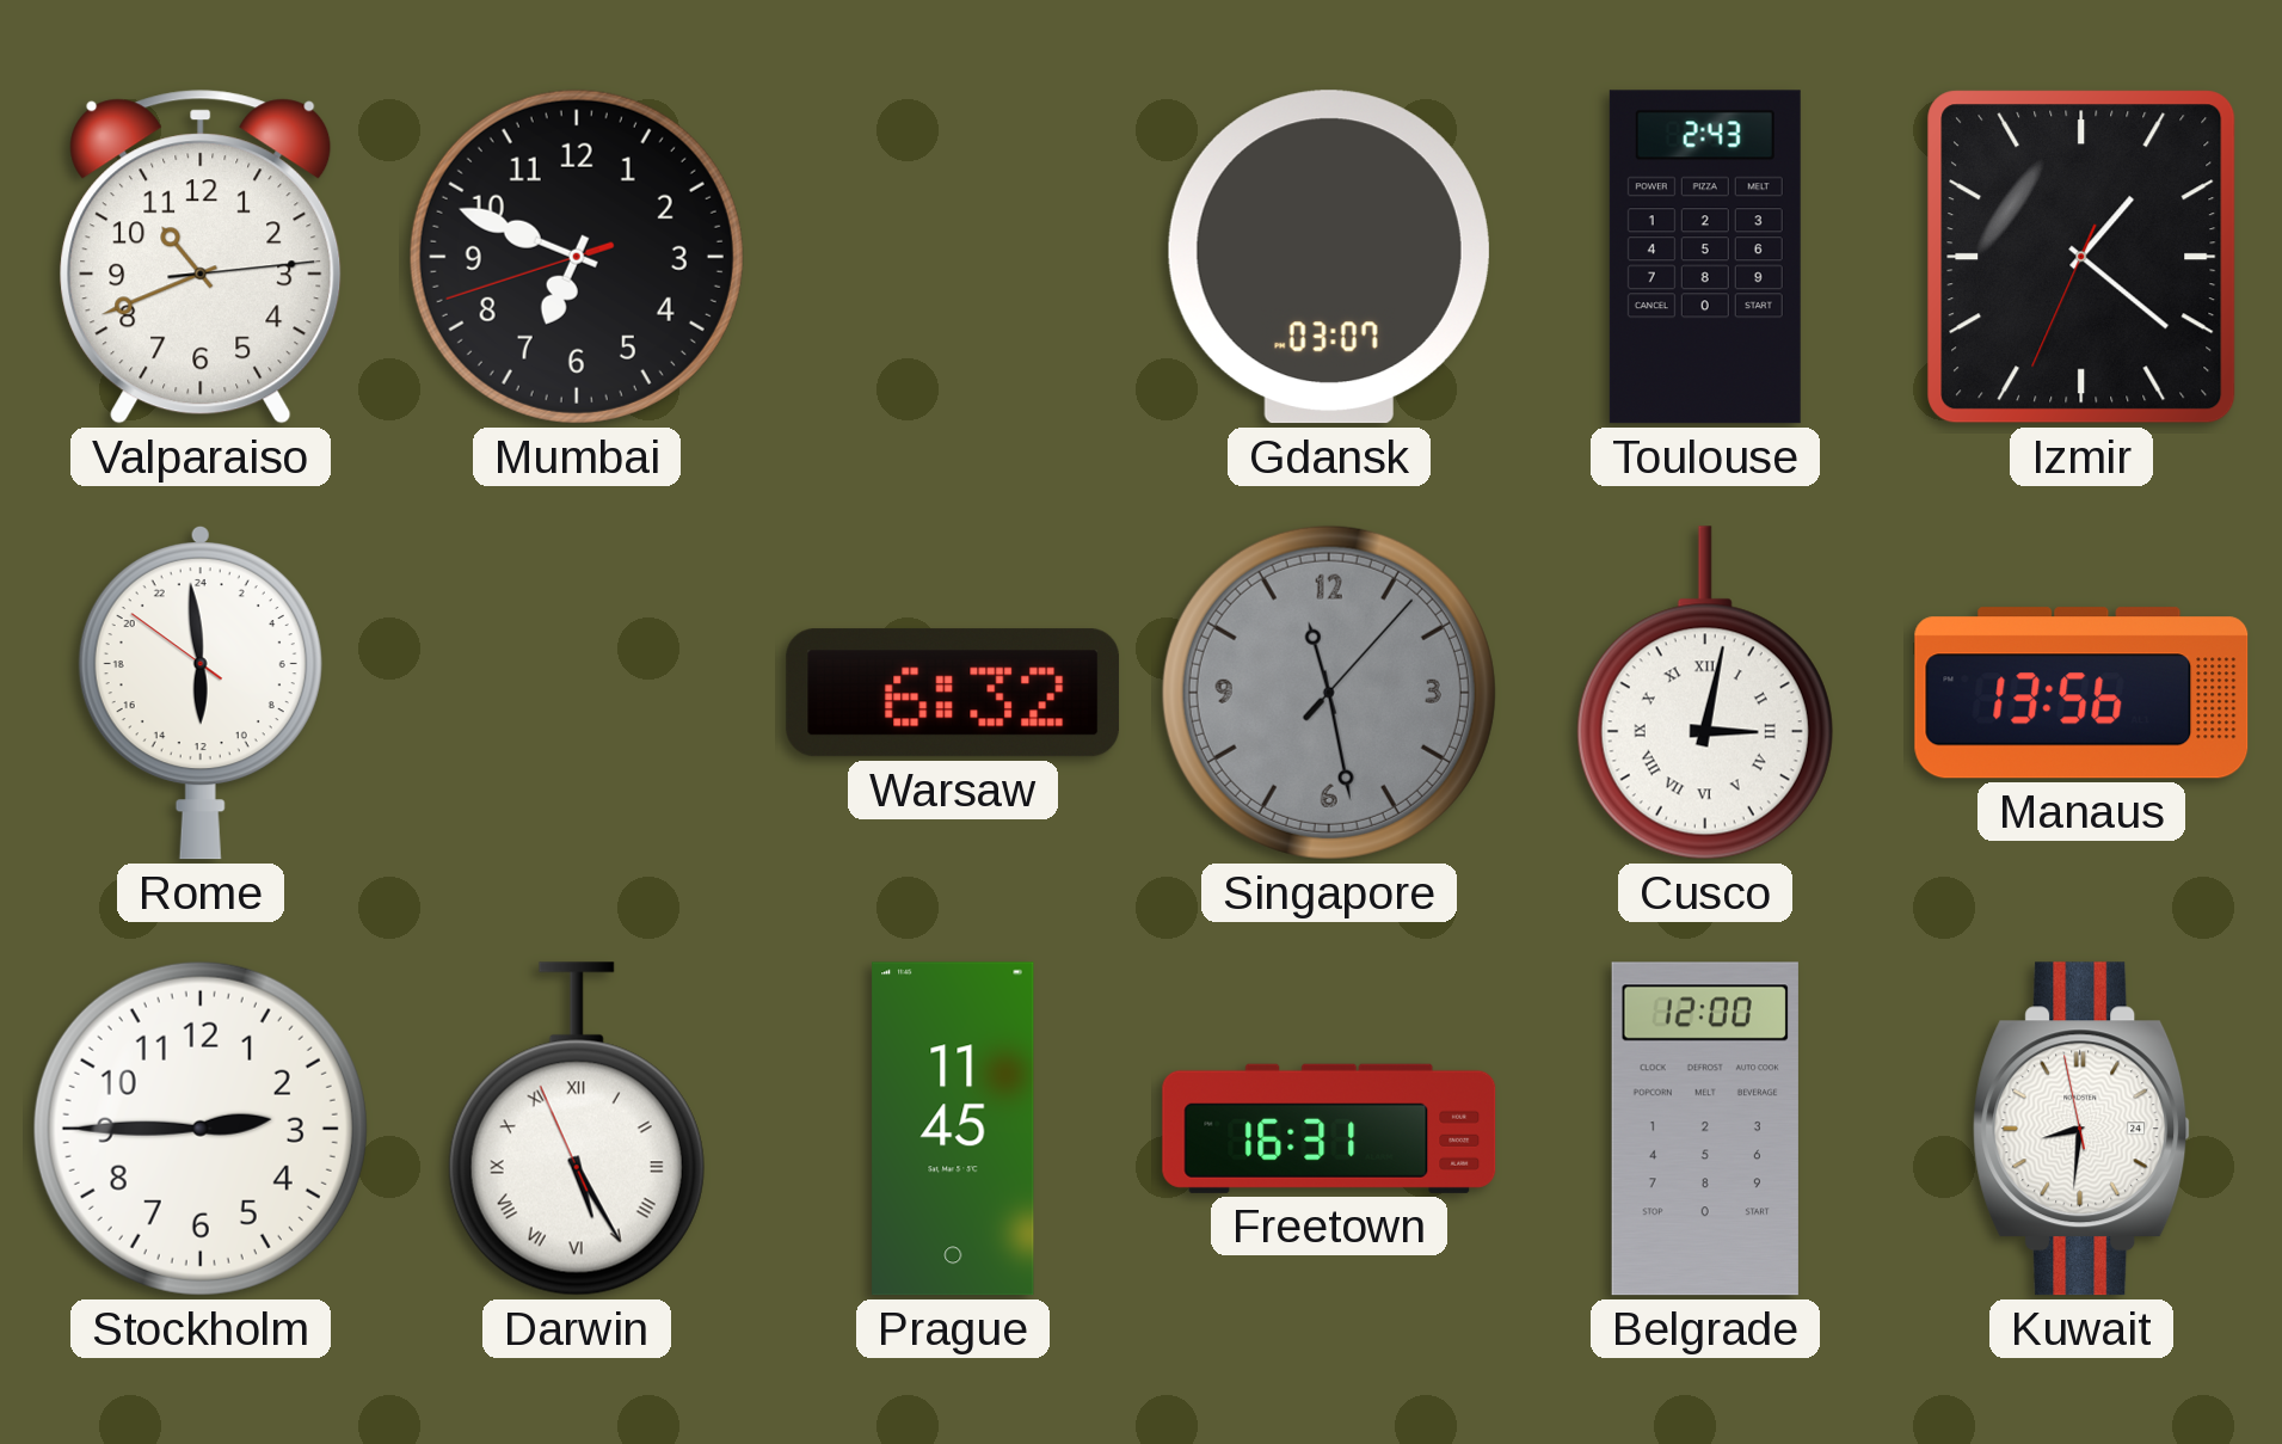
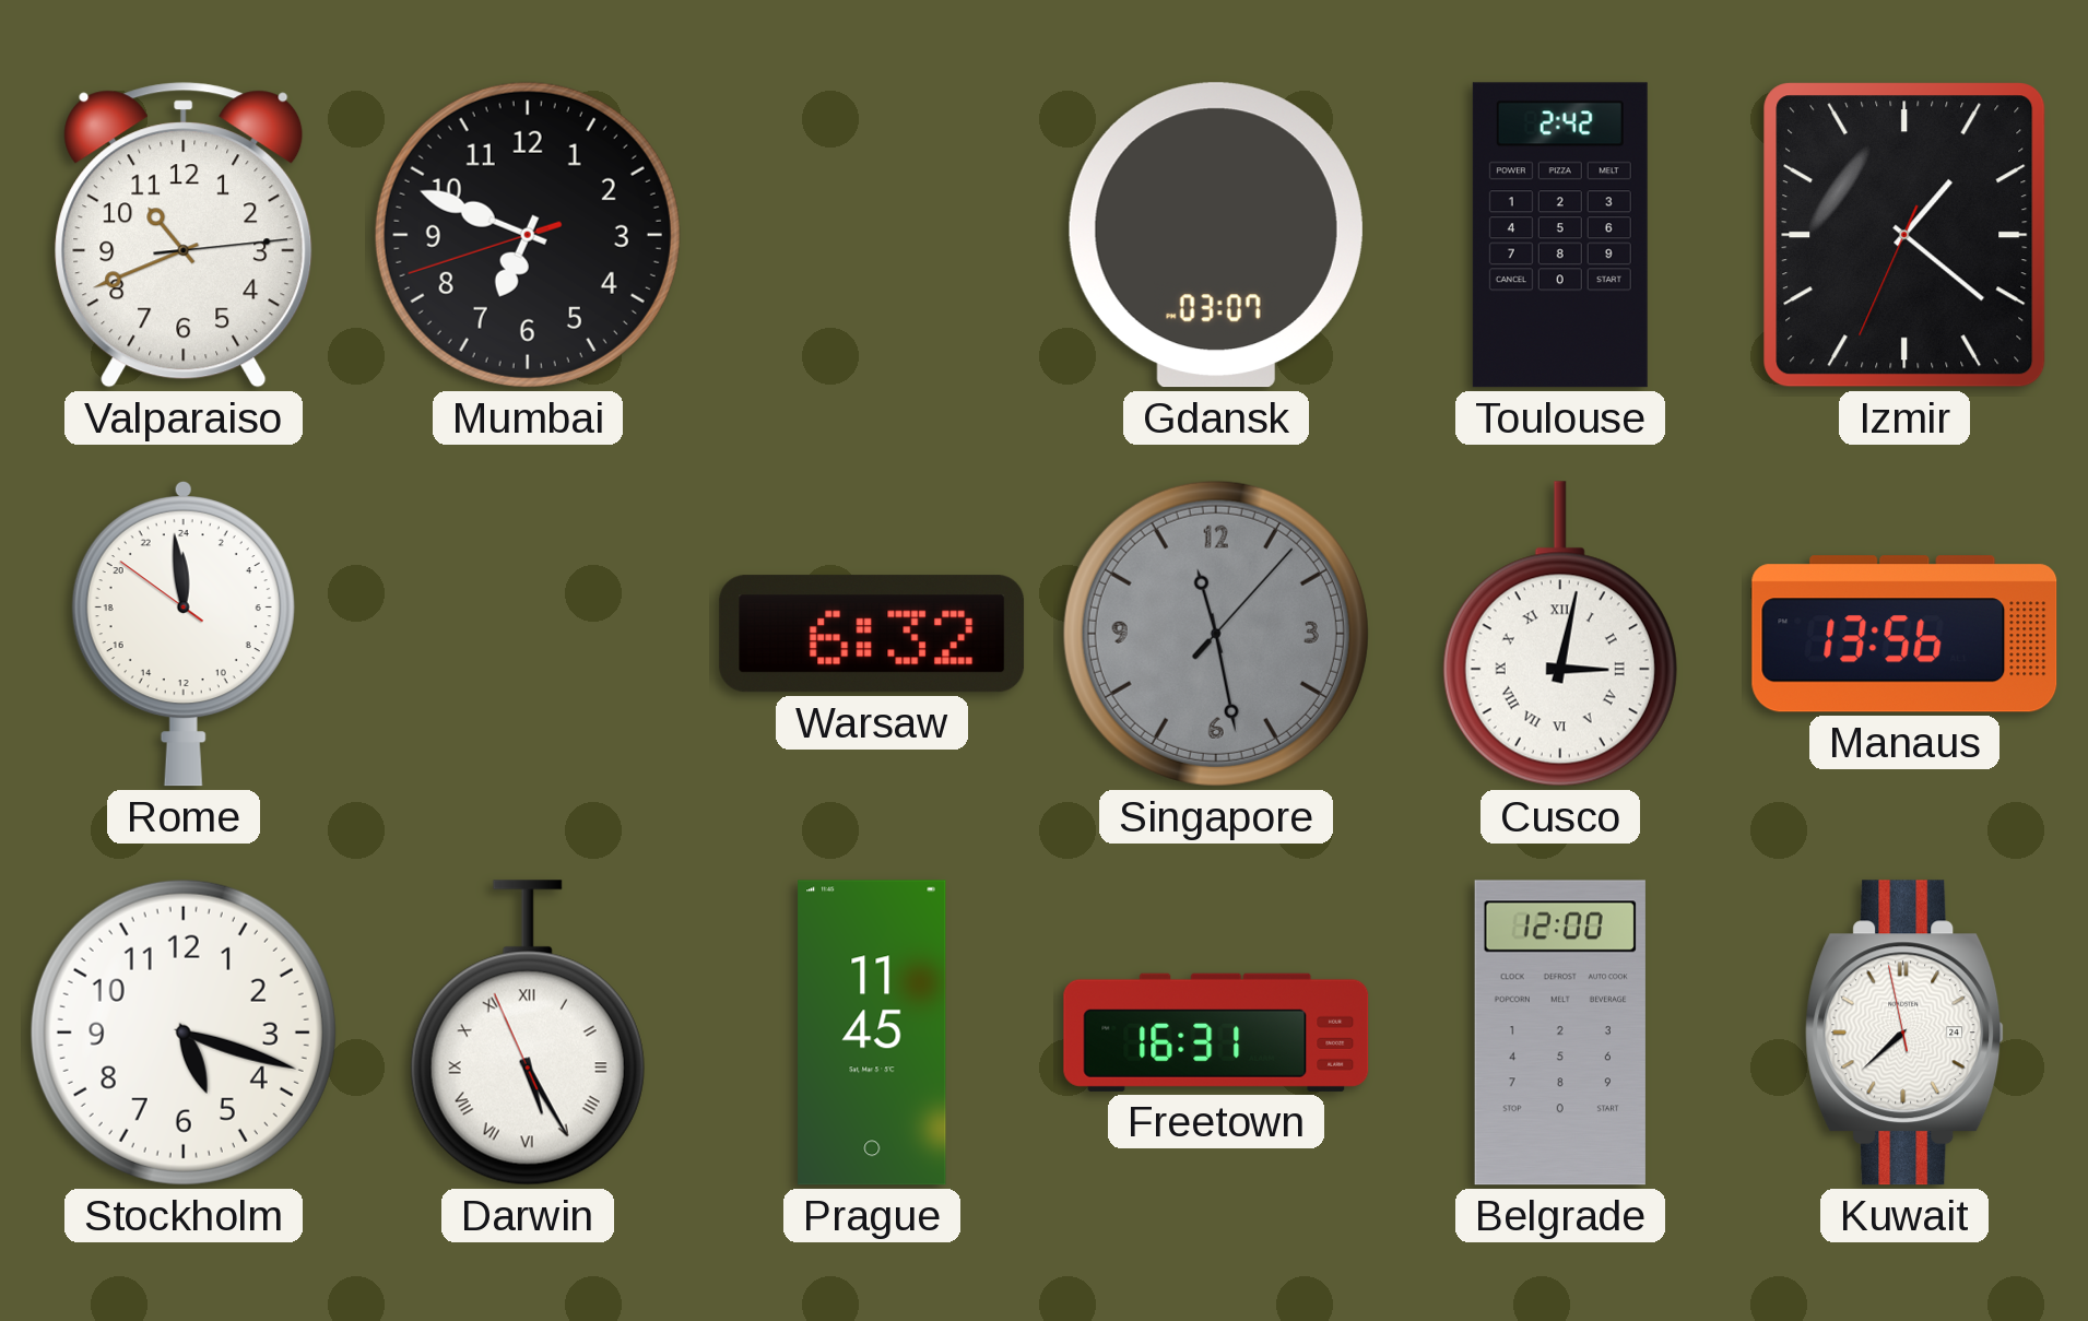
Toulouse: 2:43 -> 2:42 (1560, 235)
Rome: 11:58 -> 23:58 (184, 635)
Stockholm: 2:45 -> 5:18 (184, 1033)
Kuwait: 8:30 -> 7:37 (1906, 1033)
